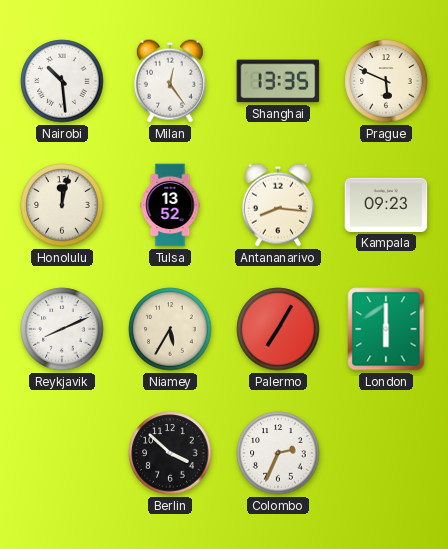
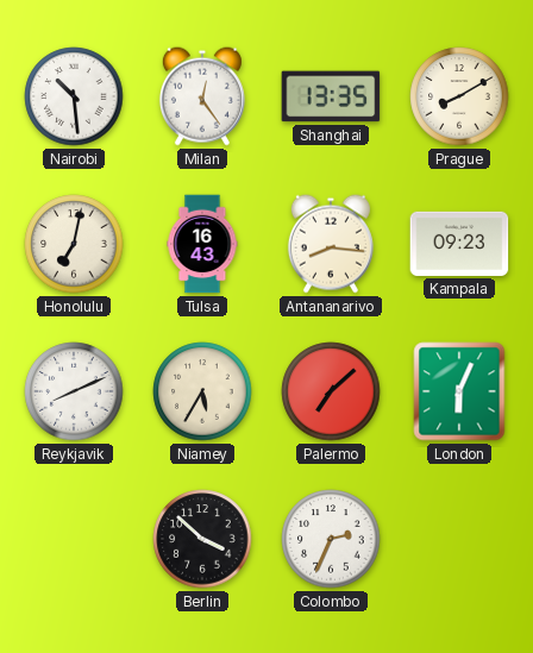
Prague: 5:49 -> 8:10 (459, 96)
Honolulu: 12:02 -> 7:02 (74, 244)
Tulsa: 13:52 -> 16:43 (202, 244)
Palermo: 7:05 -> 7:08 (331, 391)
London: 6:00 -> 6:04 (459, 391)
